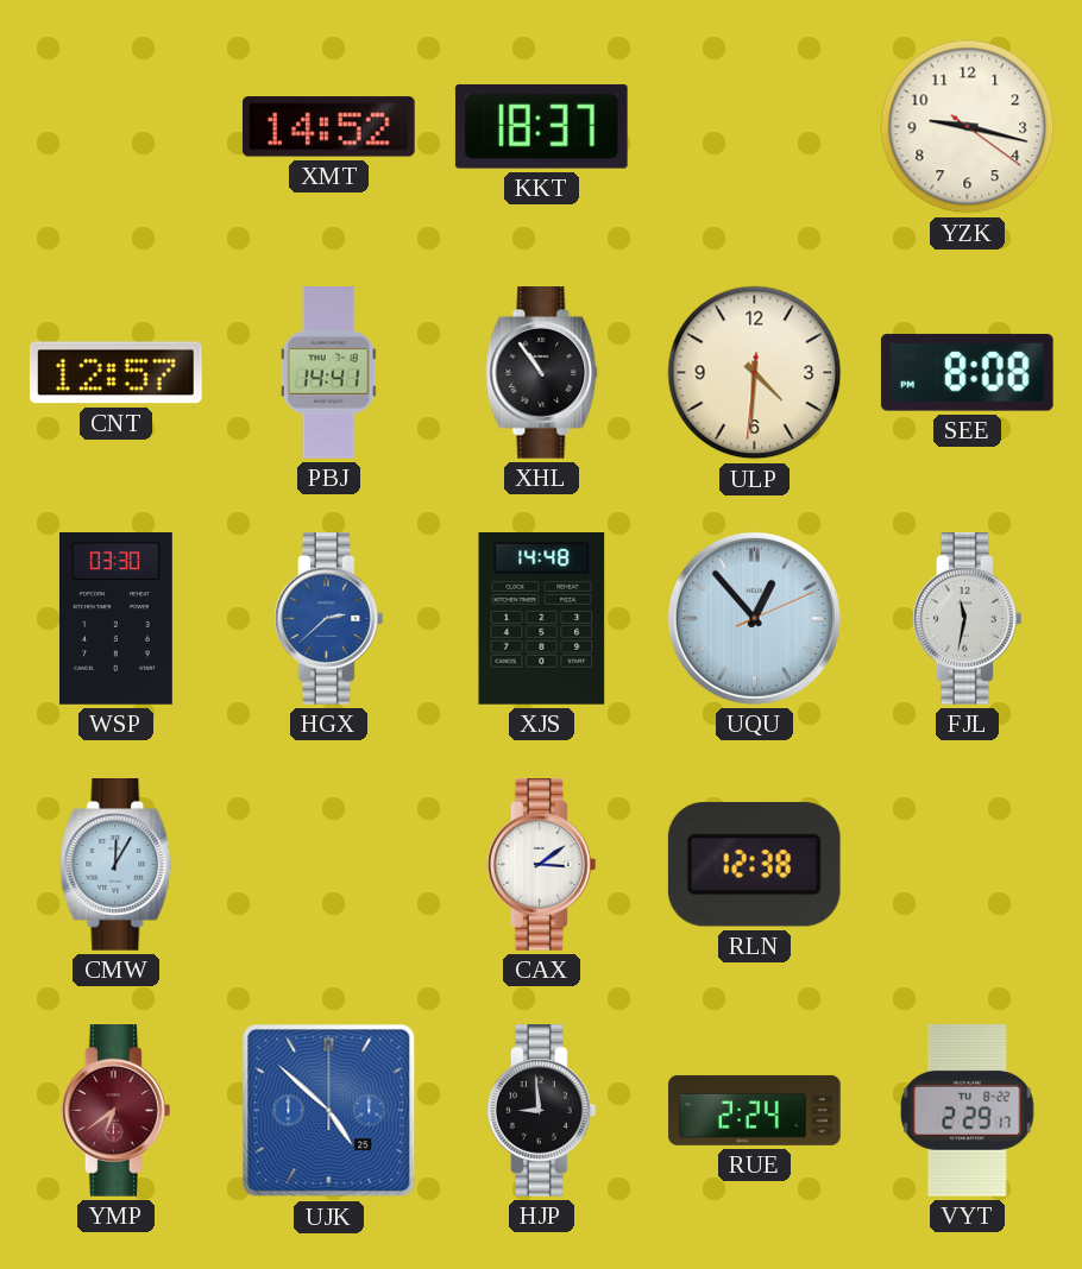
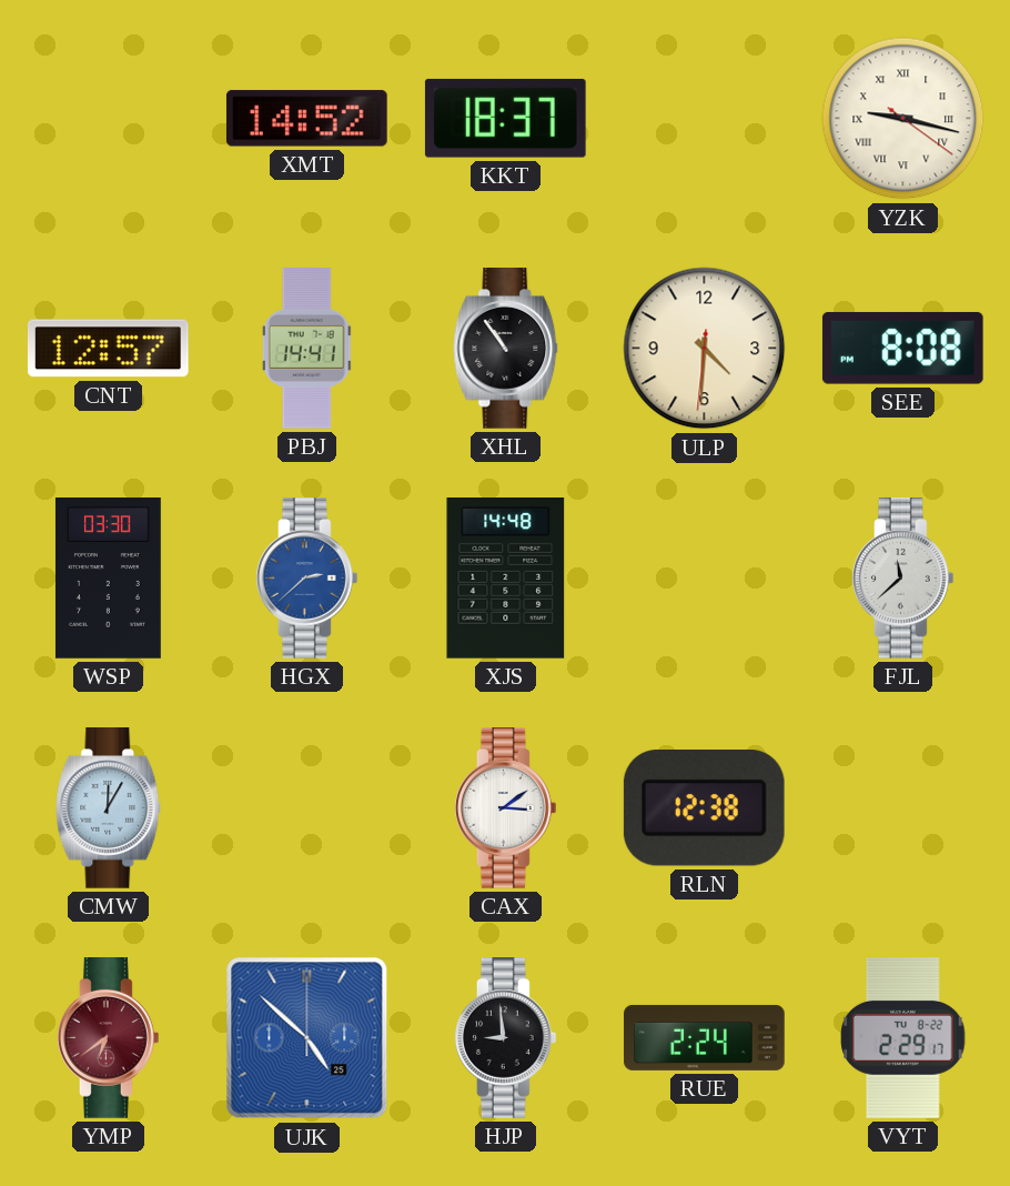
YZK numerals: Arabic -> Roman (903, 119)
UQU: 12:53 -> none (754, 618)
FJL: 11:32 -> 11:38 (902, 579)
